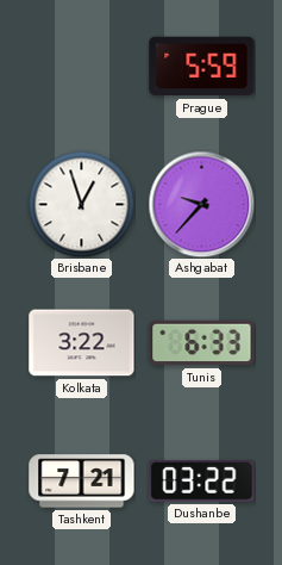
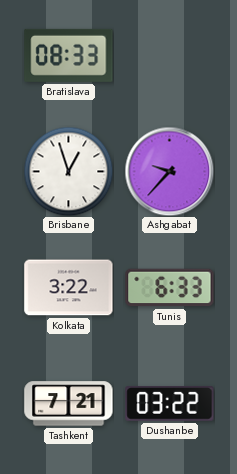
Bratislava: none -> 08:33 (69, 55)
Prague: 5:59 -> none (202, 67)
